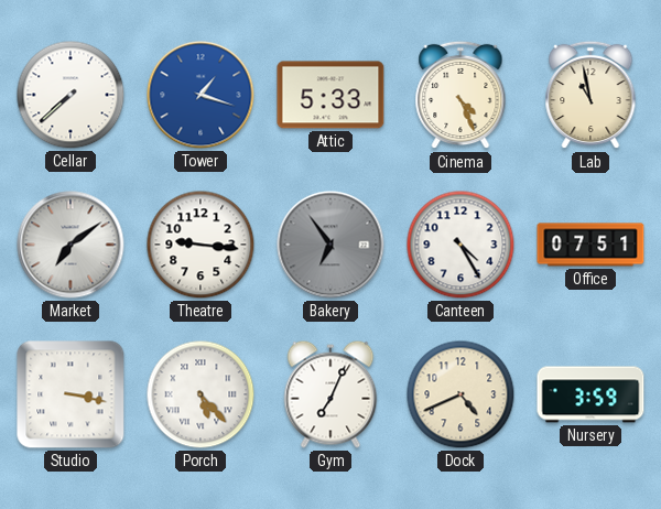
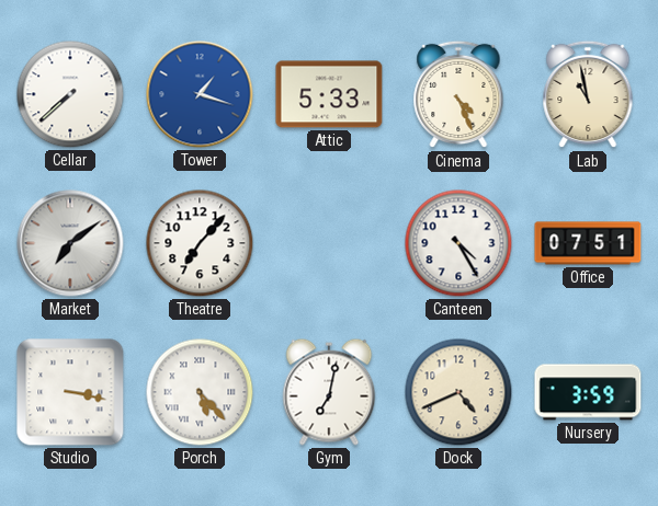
Theatre: 9:16 -> 7:07 (200, 243)
Bakery: 6:54 -> none (330, 245)
Gym: 7:04 -> 7:02 (329, 392)
